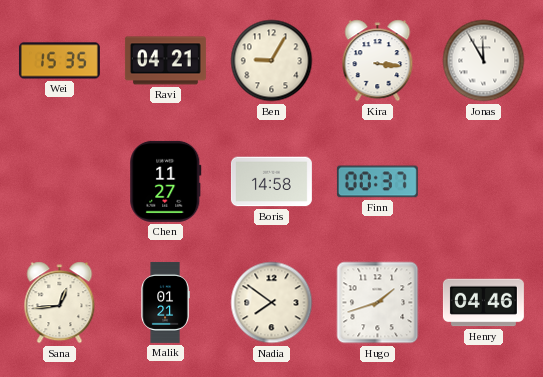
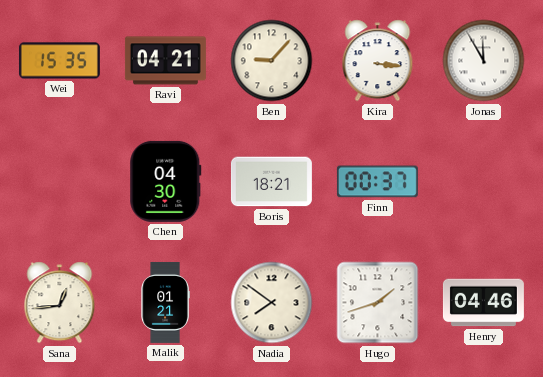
Ben: 9:05 -> 9:07 (272, 61)
Chen: 11:27 -> 04:30 (166, 181)
Boris: 14:58 -> 18:21 (271, 182)
